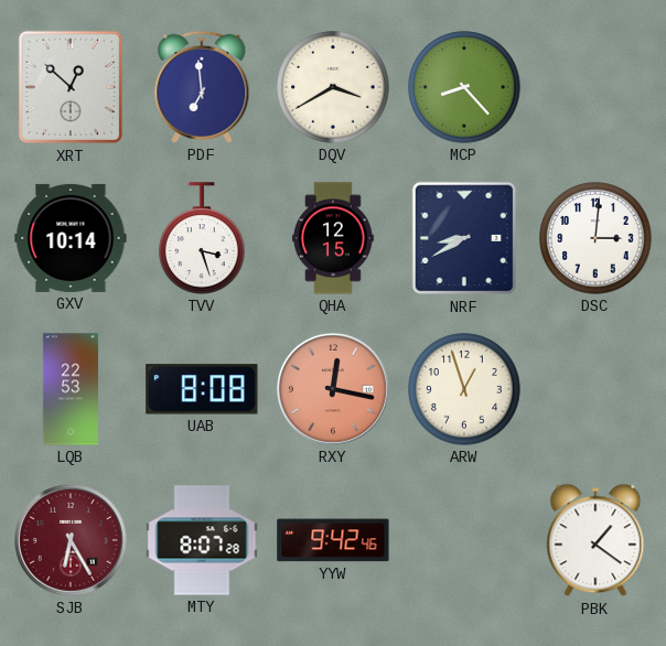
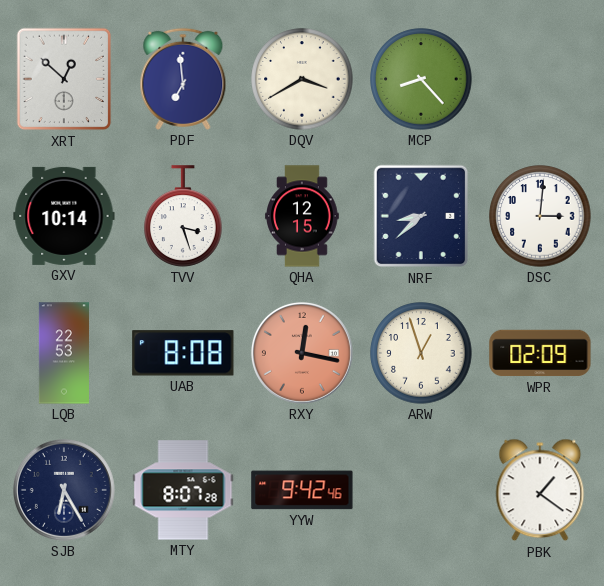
NRF: 8:40 -> 8:38 (421, 216)
WPR: none -> 02:09 (540, 353)
SJB dial: burgundy -> navy (64, 490)
